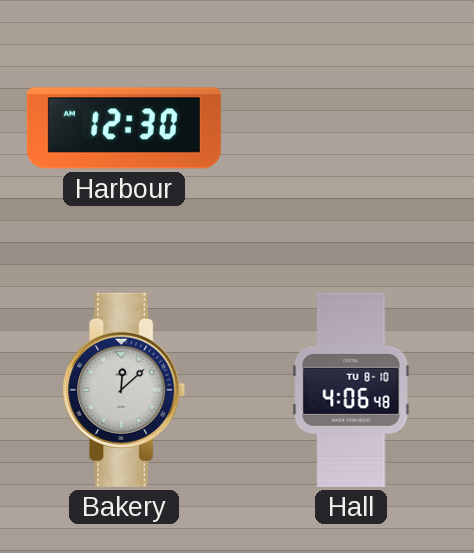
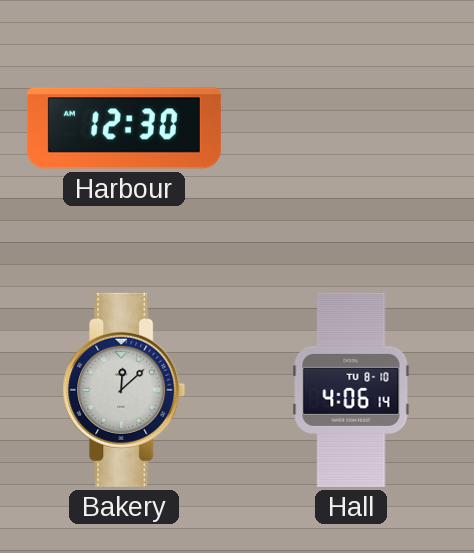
Hall: 4:06:48 -> 4:06:14 (351, 390)
